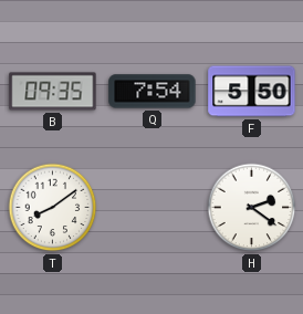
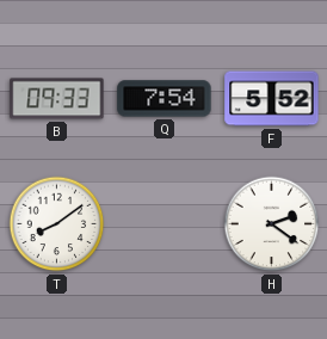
B: 09:35 -> 09:33 (57, 99)
F: 5:50 -> 5:52 (272, 99)
